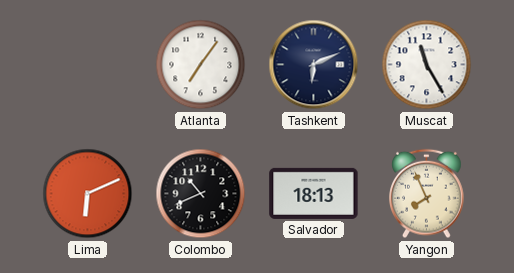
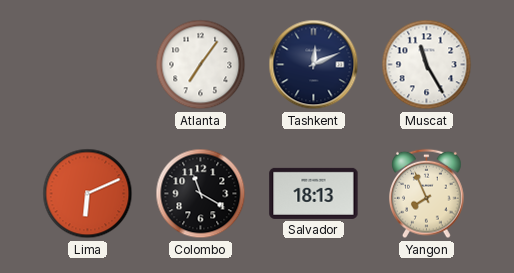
Tashkent: 6:11 -> 12:11 (314, 65)
Colombo: 10:41 -> 11:20 (201, 194)
